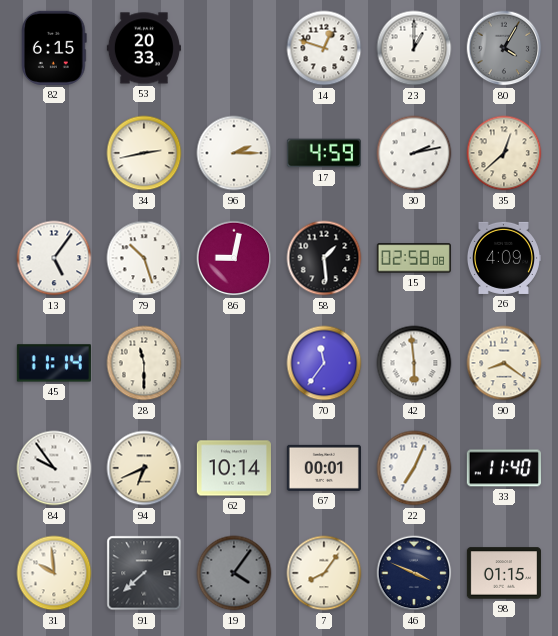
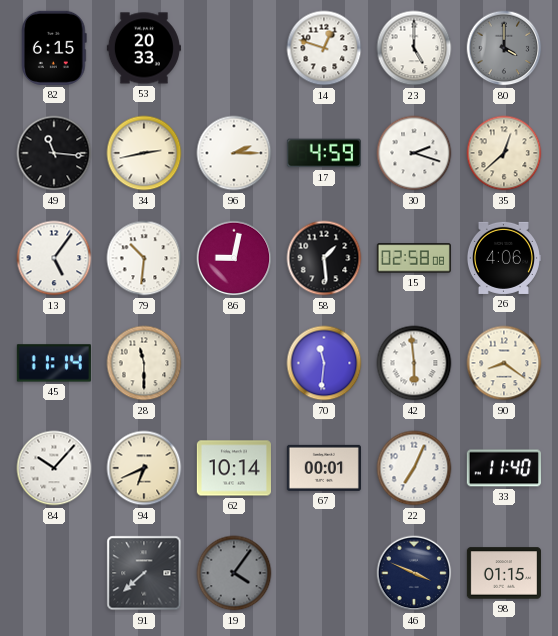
23: 1:00 -> 5:00 (414, 48)
80: 4:05 -> 4:00 (504, 48)
49: none -> 11:16 (54, 153)
30: 2:13 -> 2:18 (414, 153)
79: 10:27 -> 10:31 (144, 258)
26: 4:09 -> 4:06 (503, 258)
70: 11:36 -> 11:31 (324, 363)
84: 9:54 -> 10:07 (54, 468)
31: 9:59 -> none (54, 573)
7: 8:06 -> none (324, 573)
